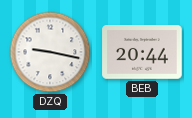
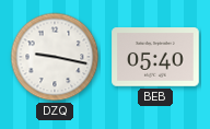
BEB: 20:44 -> 05:40 (155, 57)
